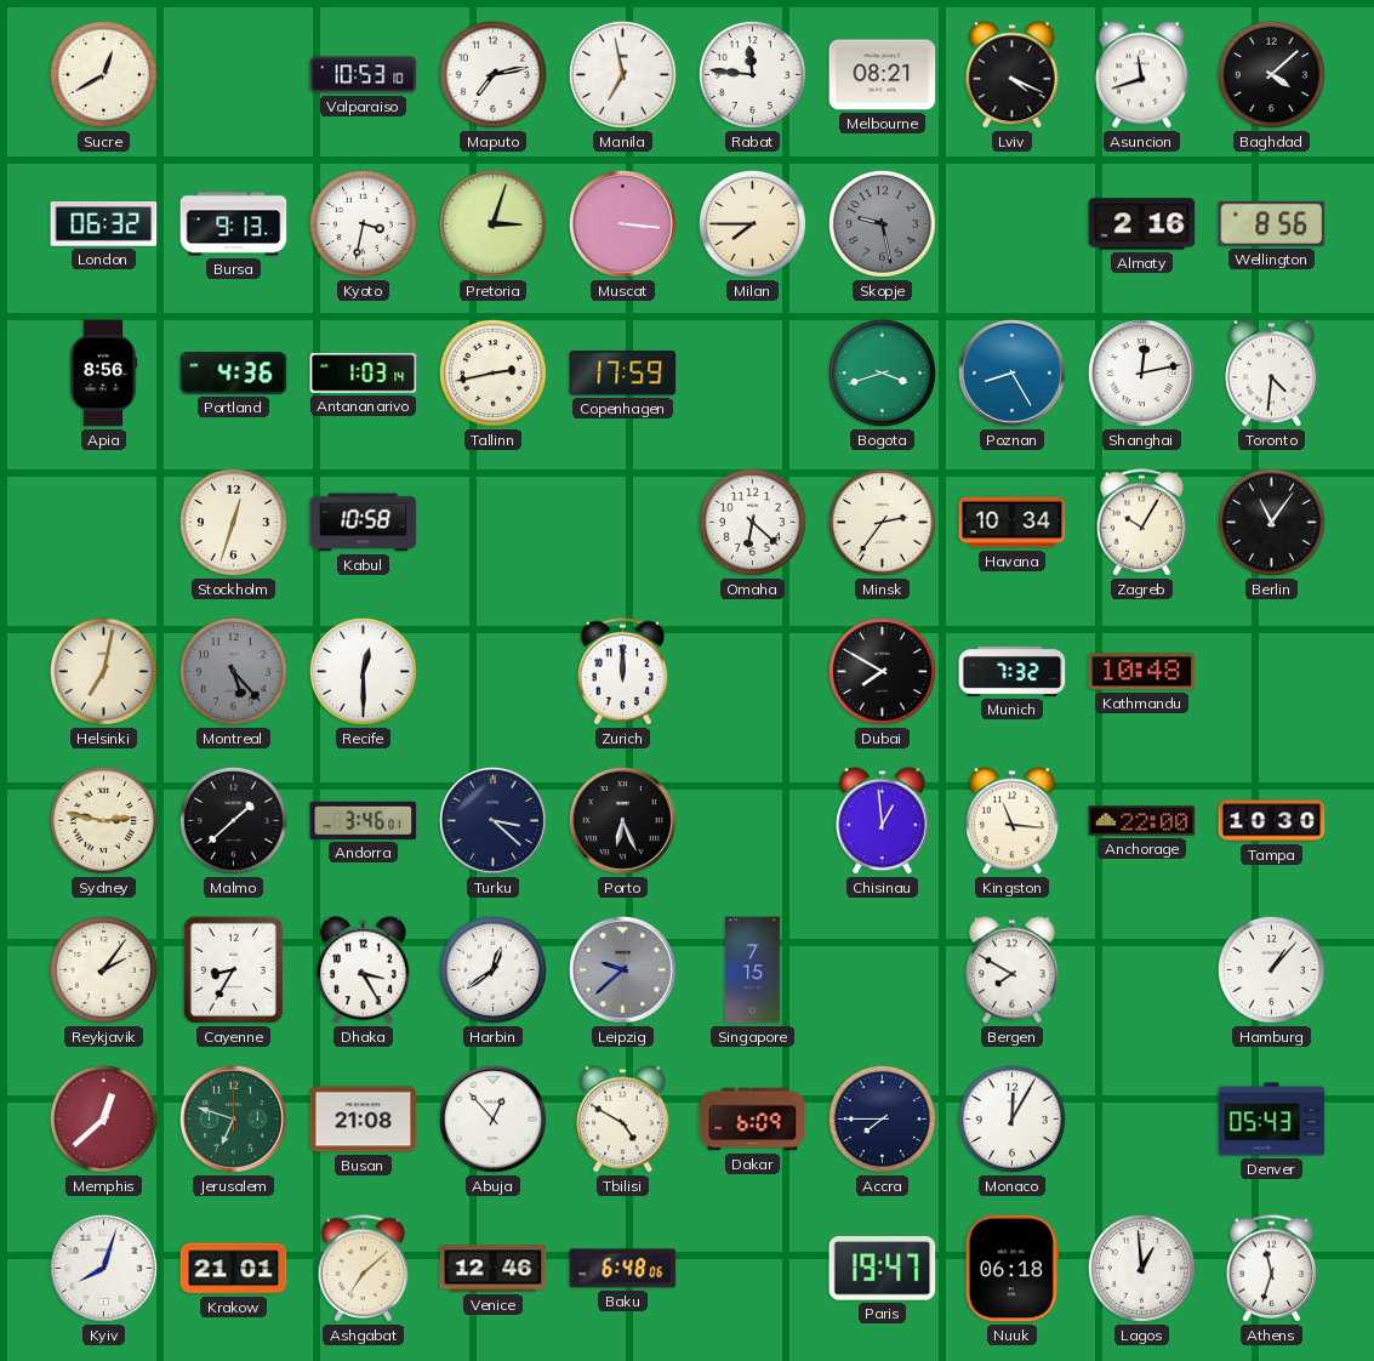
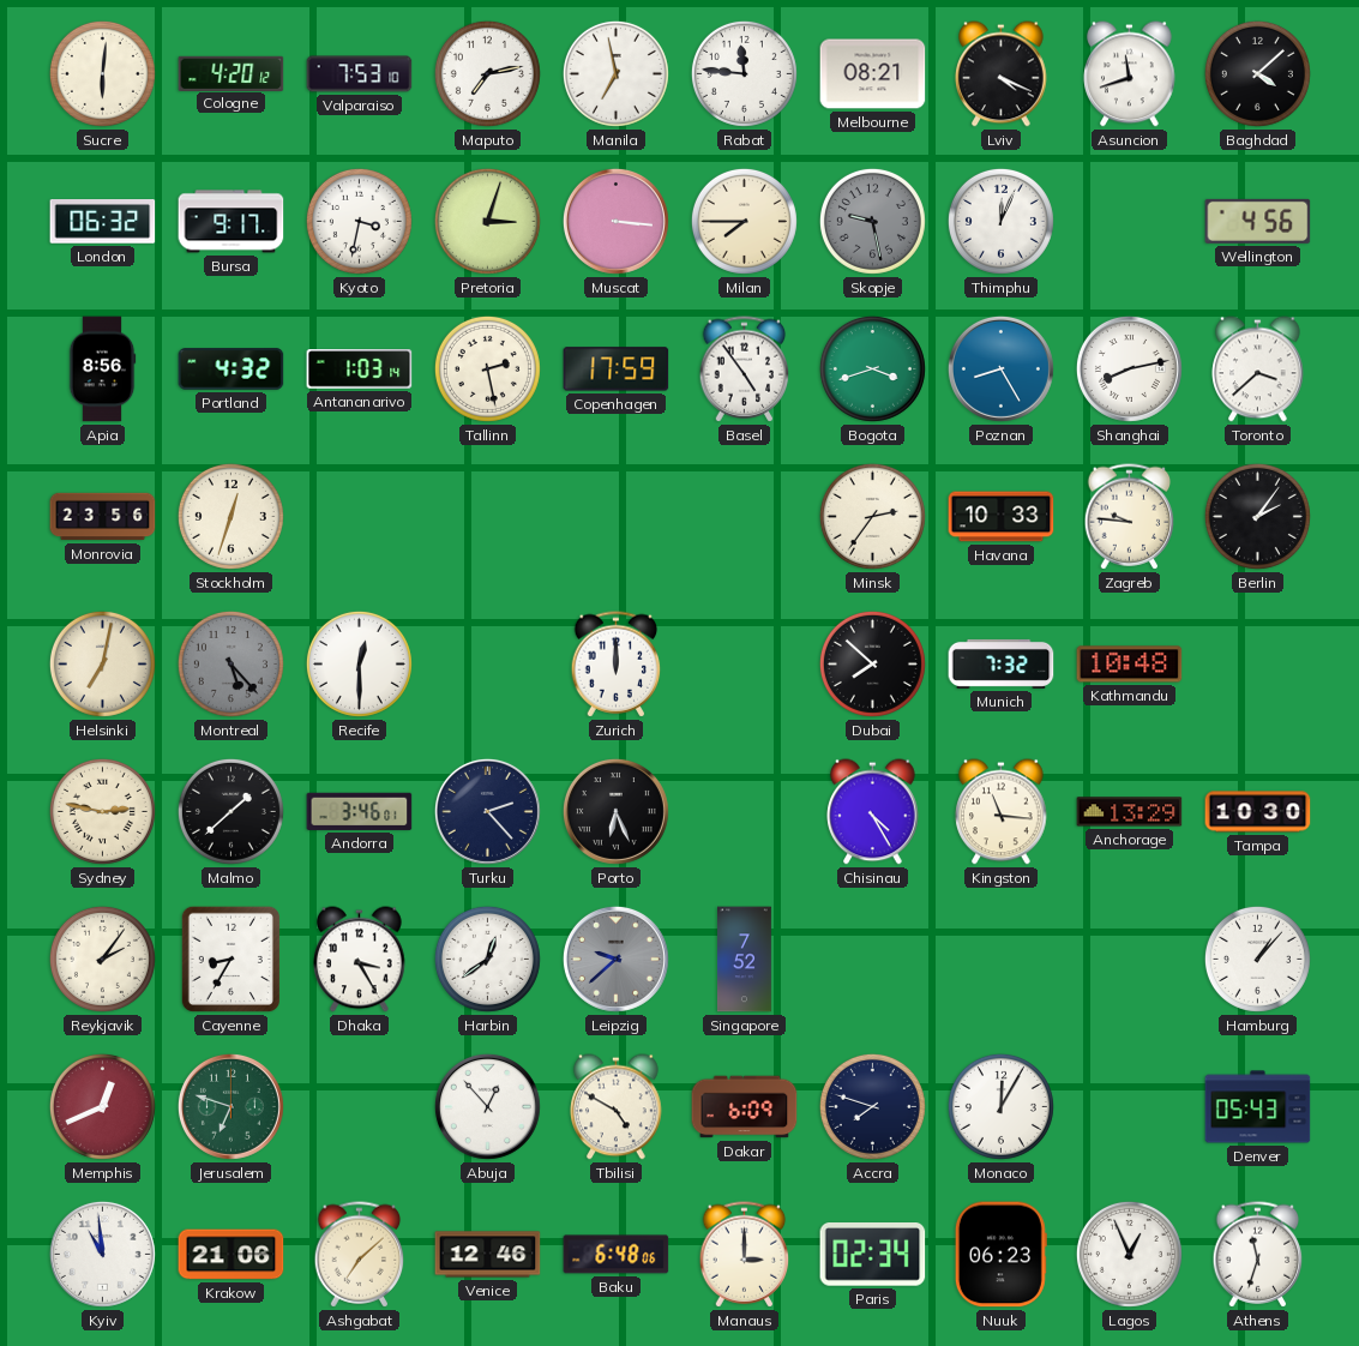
Sucre: 12:40 -> 6:01 (102, 73)
Cologne: none -> 4:20 (231, 73)
Valparaiso: 10:53 -> 7:53 (360, 74)
Bursa: 9:13 -> 9:17 (231, 222)
Thimphu: none -> 12:04 (1000, 221)
Almaty: 2:16 -> none (1142, 224)
Wellington: 8:56 -> 4:56 (1258, 221)
Portland: 4:36 -> 4:32 (231, 369)
Tallinn: 2:43 -> 2:28 (487, 368)
Basel: none -> 4:54 (745, 369)
Shanghai: 12:13 -> 8:13 (1129, 368)
Toronto: 4:31 -> 3:38 (1258, 369)
Monrovia: none -> 23:56 (103, 517)
Kabul: 10:58 -> none (364, 523)
Omaha: 6:22 -> none (752, 522)
Havana: 10:34 -> 10:33 (1002, 517)
Zagreb: 10:05 -> 9:46 (1130, 517)
Berlin: 11:06 -> 2:06 (1257, 516)
Dubai: 7:50 -> 7:52 (872, 663)
Turku: 3:22 -> 2:23 (487, 811)
Chisinau: 12:59 -> 4:25 (873, 812)
Anchorage: 22:00 -> 13:29 (1130, 812)
Singapore: 7:15 -> 7:52 (745, 960)
Bergen: 7:50 -> none (1013, 970)
Memphis: 12:38 -> 12:41 (102, 1106)
Busan: 21:08 -> none (364, 1120)
Accra: 7:45 -> 7:48 (872, 1106)
Kyiv: 8:03 -> 10:59 (102, 1254)
Krakow: 21:01 -> 21:06 (231, 1255)
Manaus: none -> 3:00 (745, 1255)
Paris: 19:47 -> 02:34 (873, 1255)
Nuuk: 06:18 -> 06:23 (1000, 1255)
Lagos: 12:59 -> 12:56 (1129, 1254)
